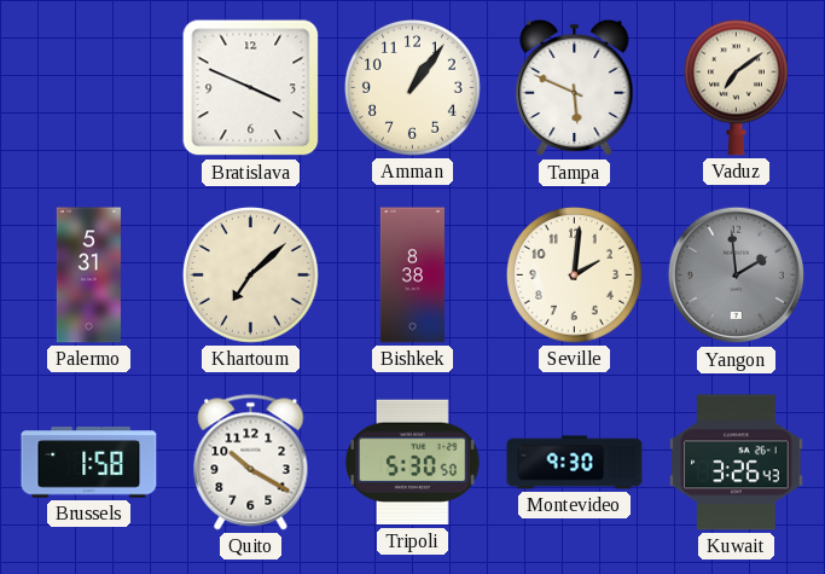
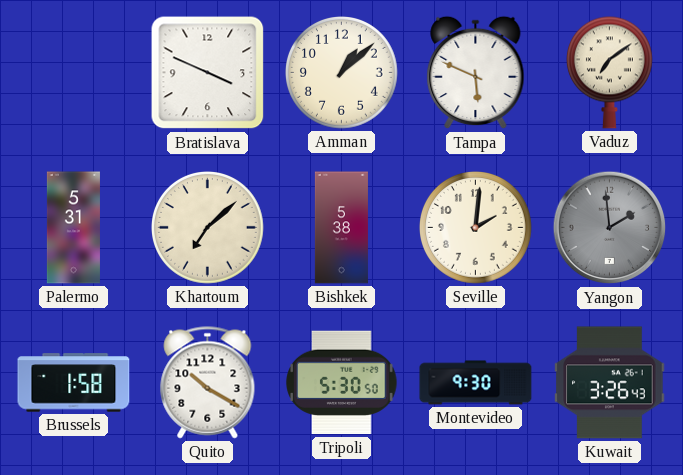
Amman: 1:06 -> 1:08 (342, 73)
Bishkek: 8:38 -> 5:38 (341, 228)
